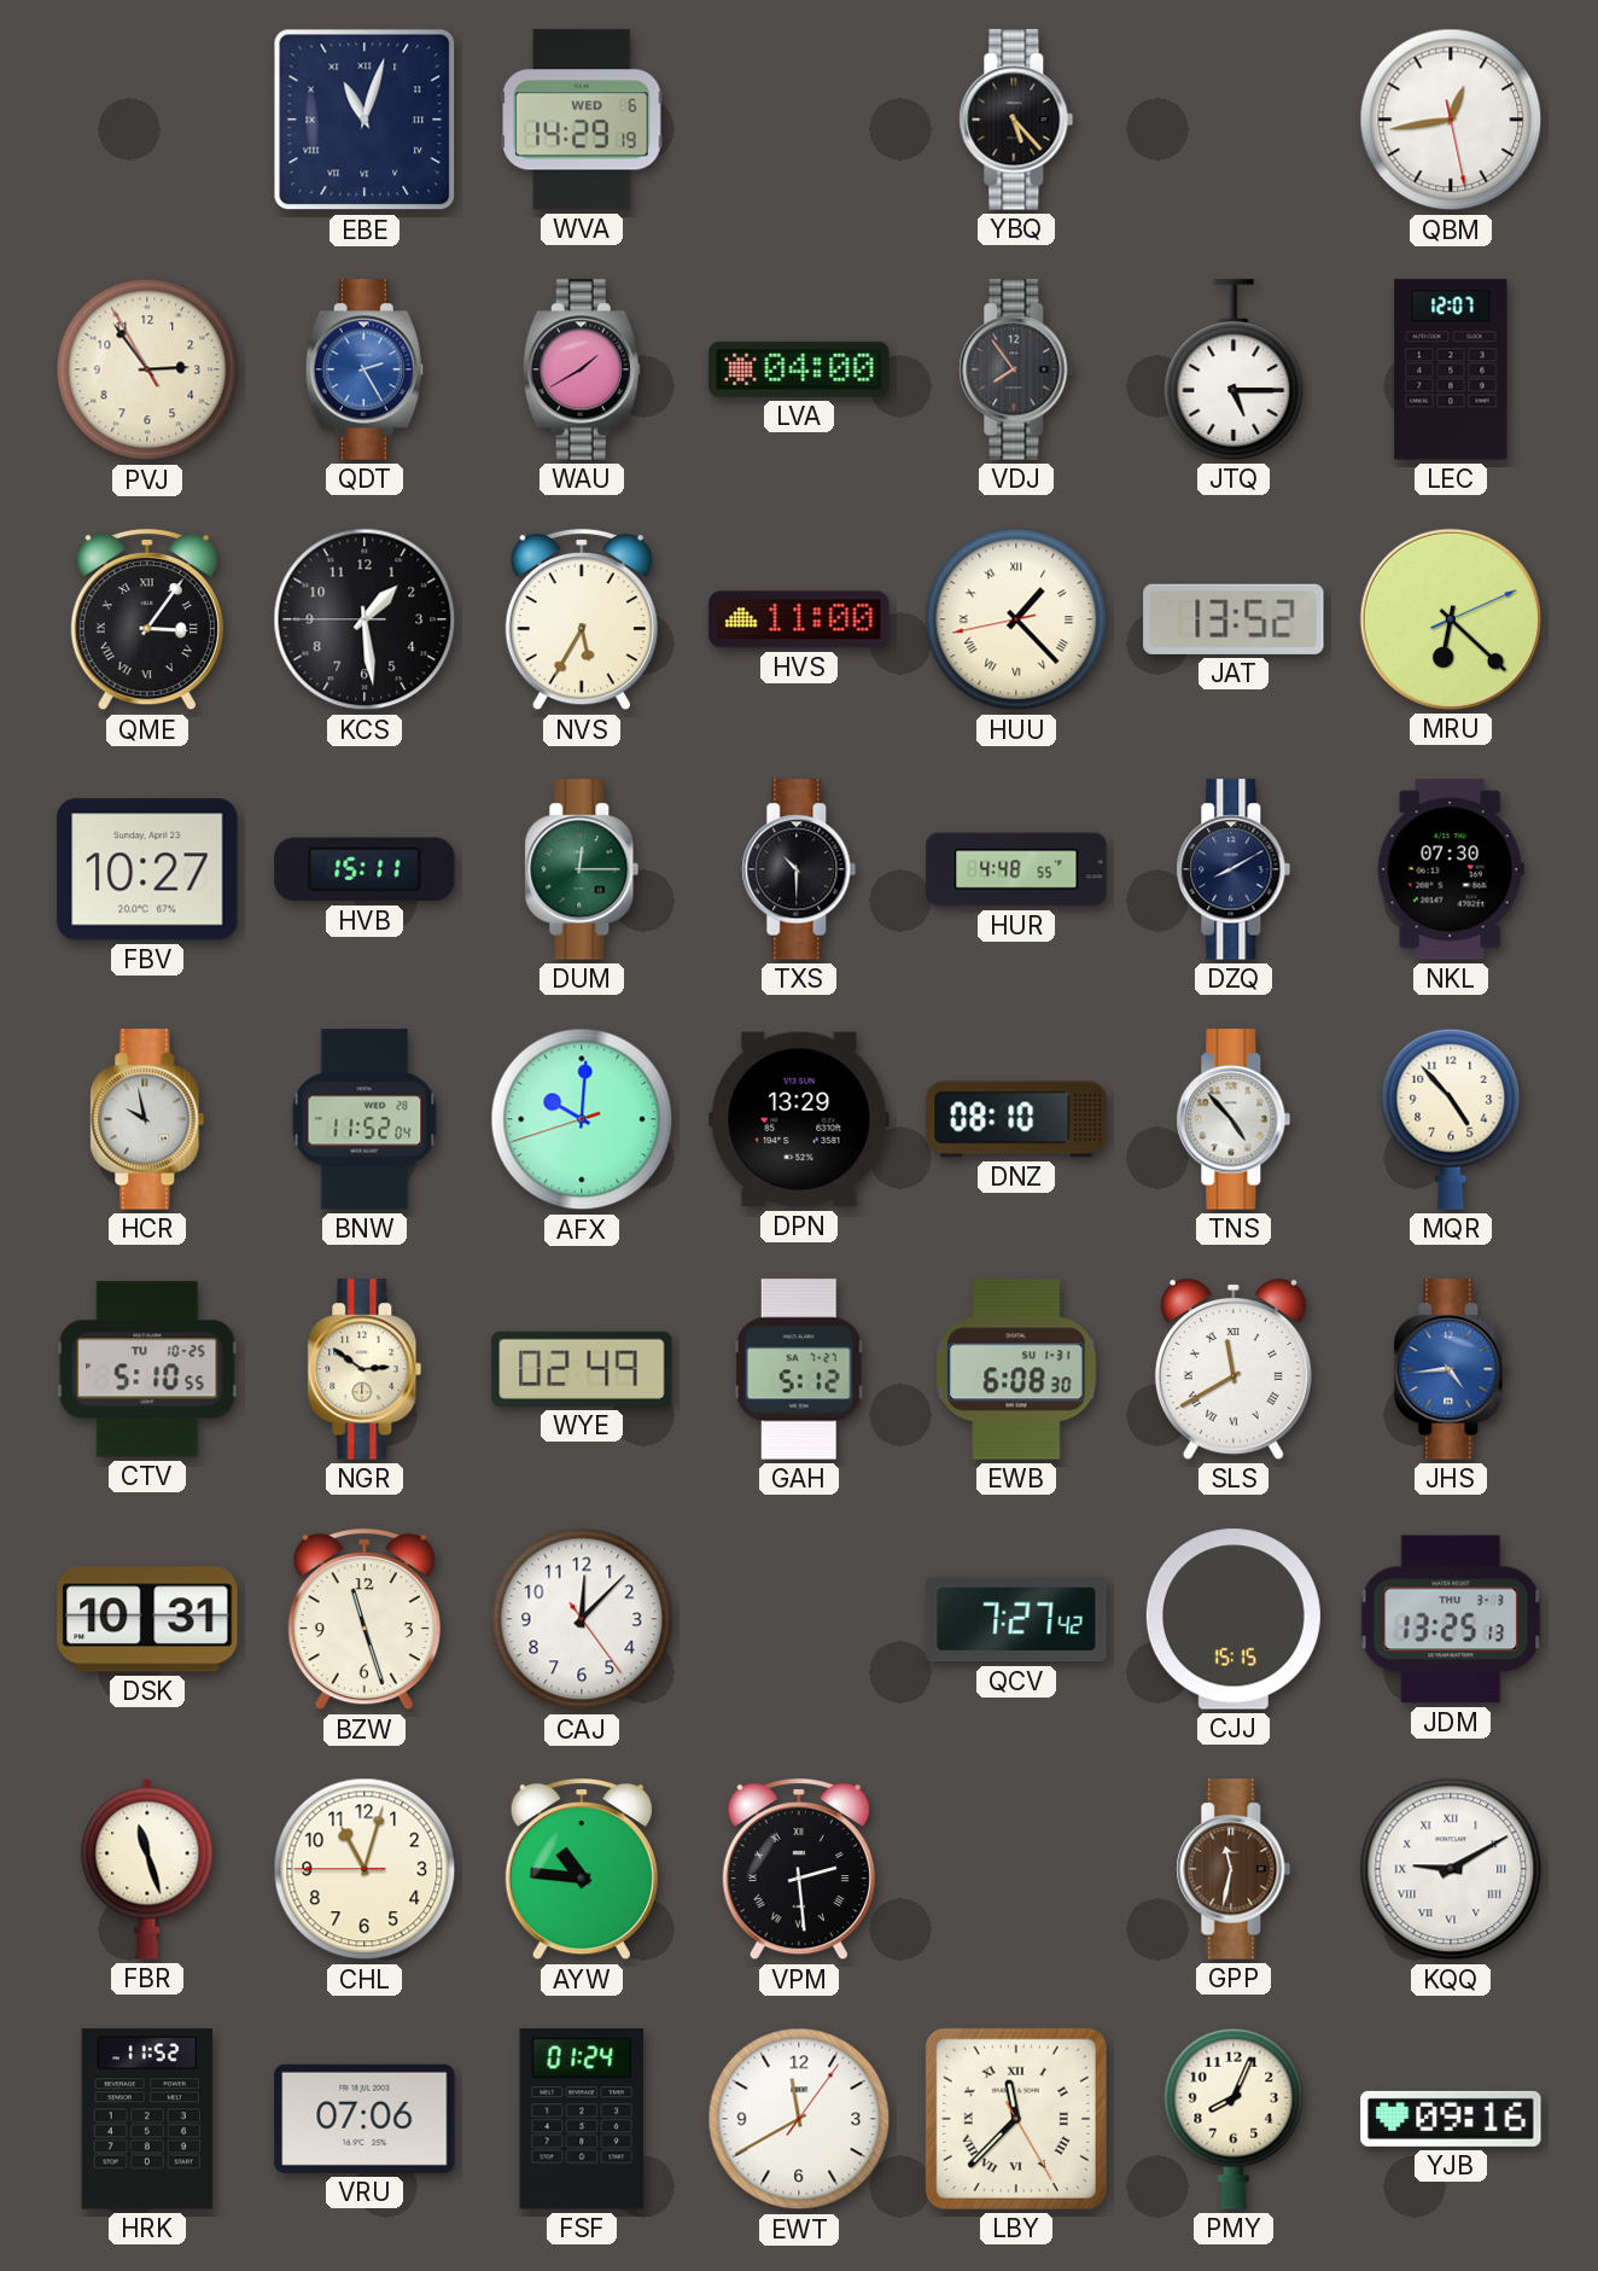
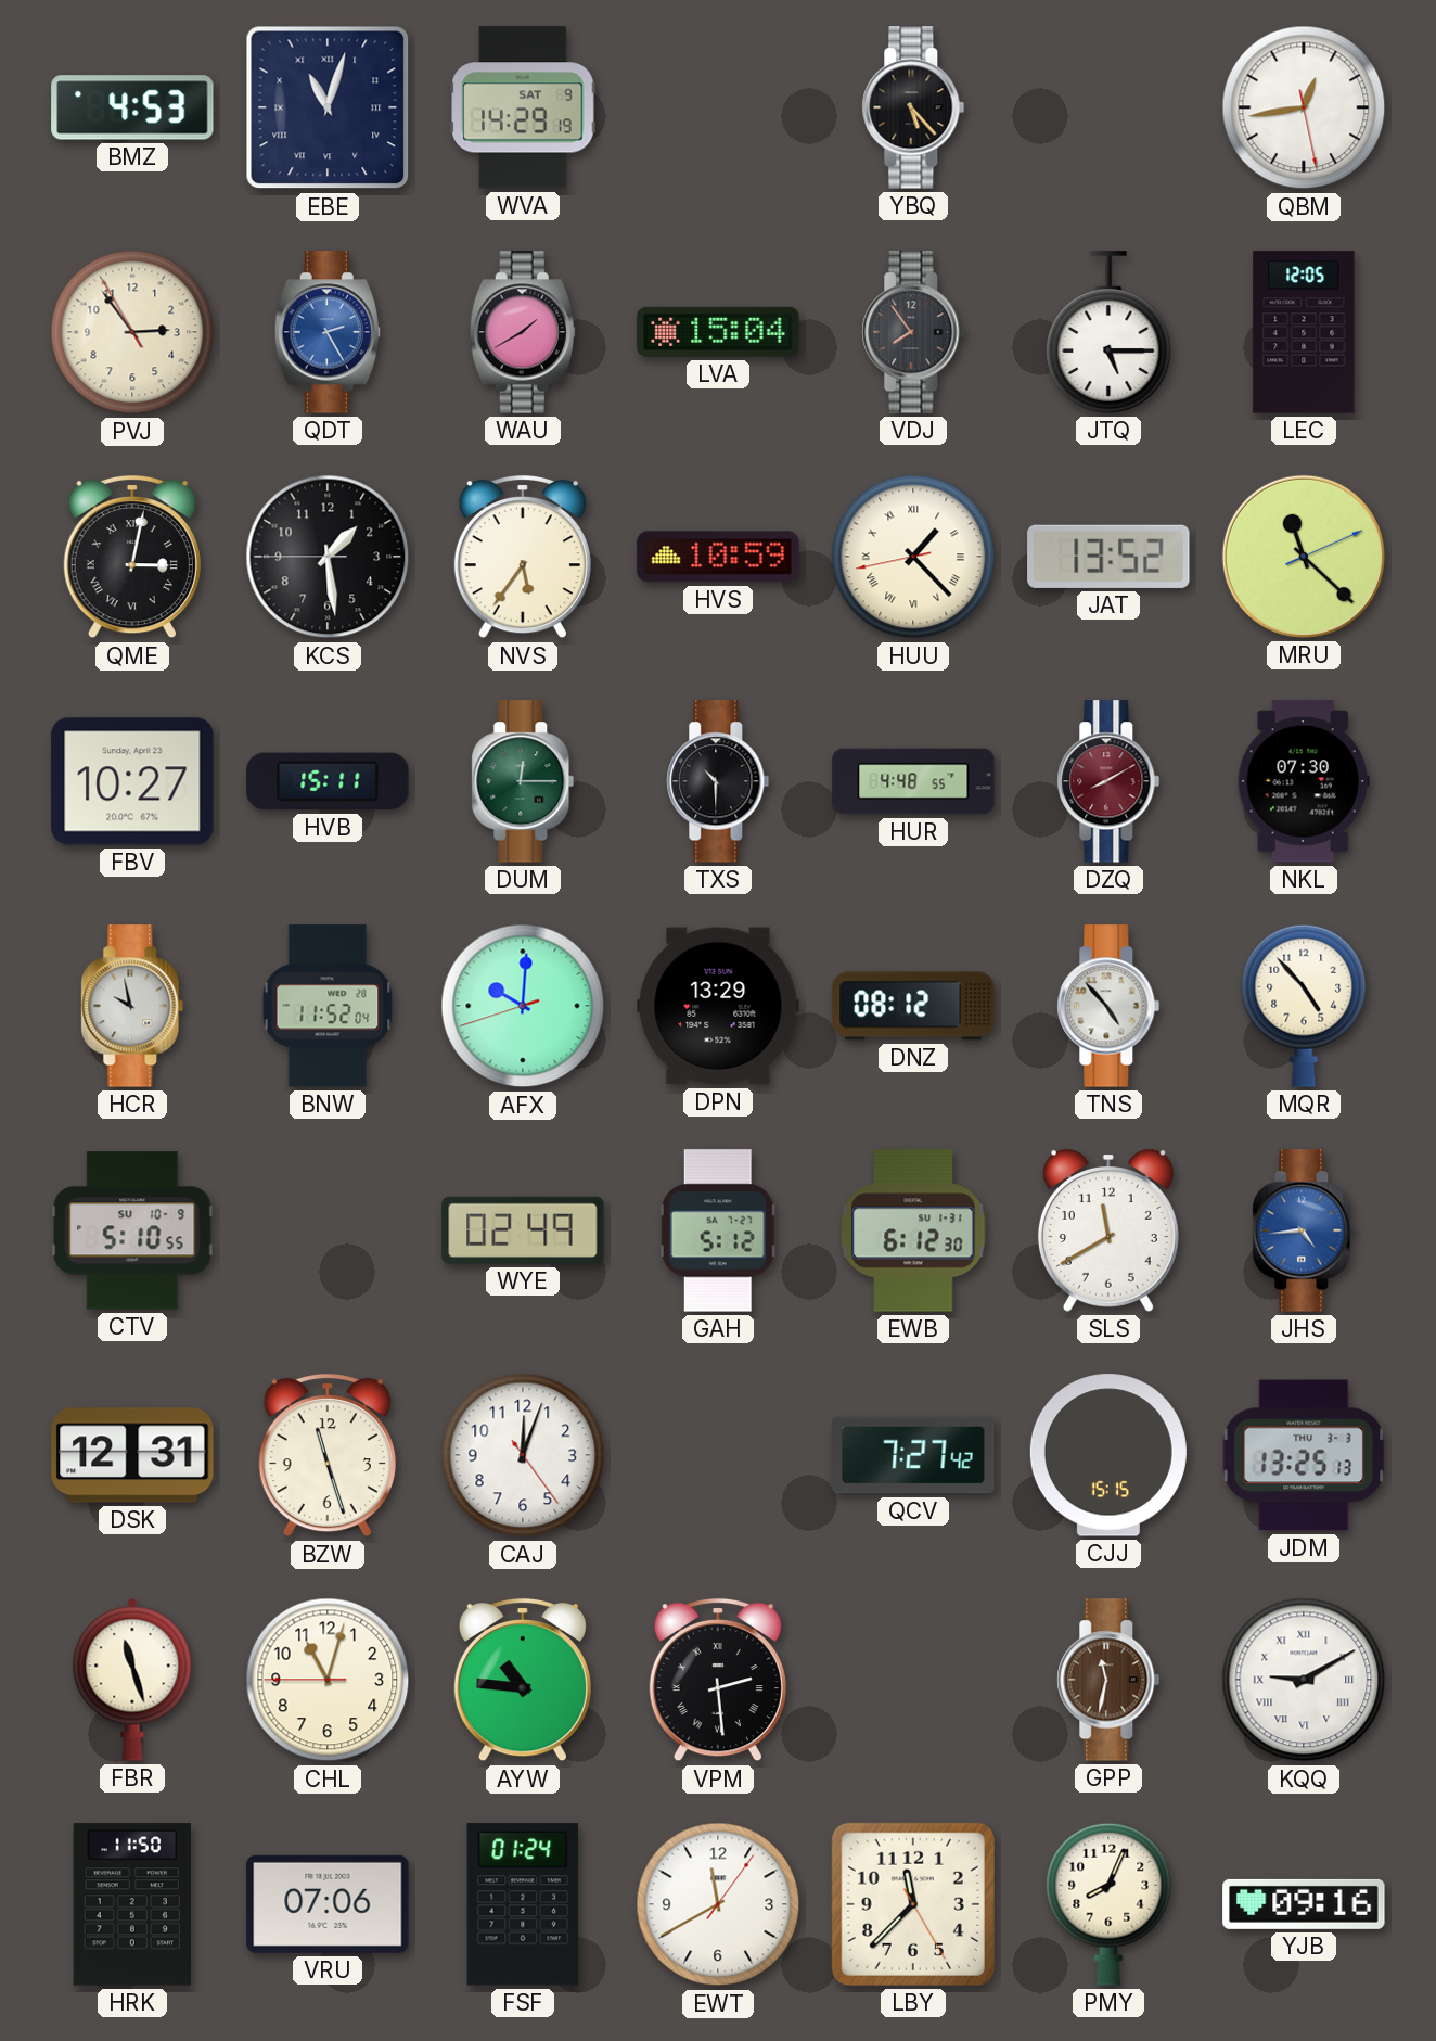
BMZ: none -> 4:53 (132, 107)
WVA date: WED 6 -> SAT 9 (523, 107)
LVA: 04:00 -> 15:04 (718, 332)
LEC: 12:07 -> 12:05 (1304, 332)
QME: 3:06 -> 3:02 (132, 557)
NVS: 5:35 -> 5:36 (523, 557)
HVS: 11:00 -> 10:59 (718, 557)
MRU: 6:22 -> 11:22 (1304, 557)
DZQ dial: navy -> burgundy (1108, 781)
DNZ: 08:10 -> 08:12 (913, 1006)
CTV date: TU 10-25 -> SU 10-9 (132, 1230)
NGR: 2:51 -> none (364, 1369)
EWB: 6:08 -> 6:12 (913, 1230)
SLS numerals: Roman -> Arabic (1108, 1232)
DSK: 10:31 -> 12:31 (132, 1455)
CAJ: 12:07 -> 12:03 (523, 1455)
HRK: 11:52 -> 11:50 (132, 1904)
LBY numerals: Roman -> Arabic (913, 1904)
